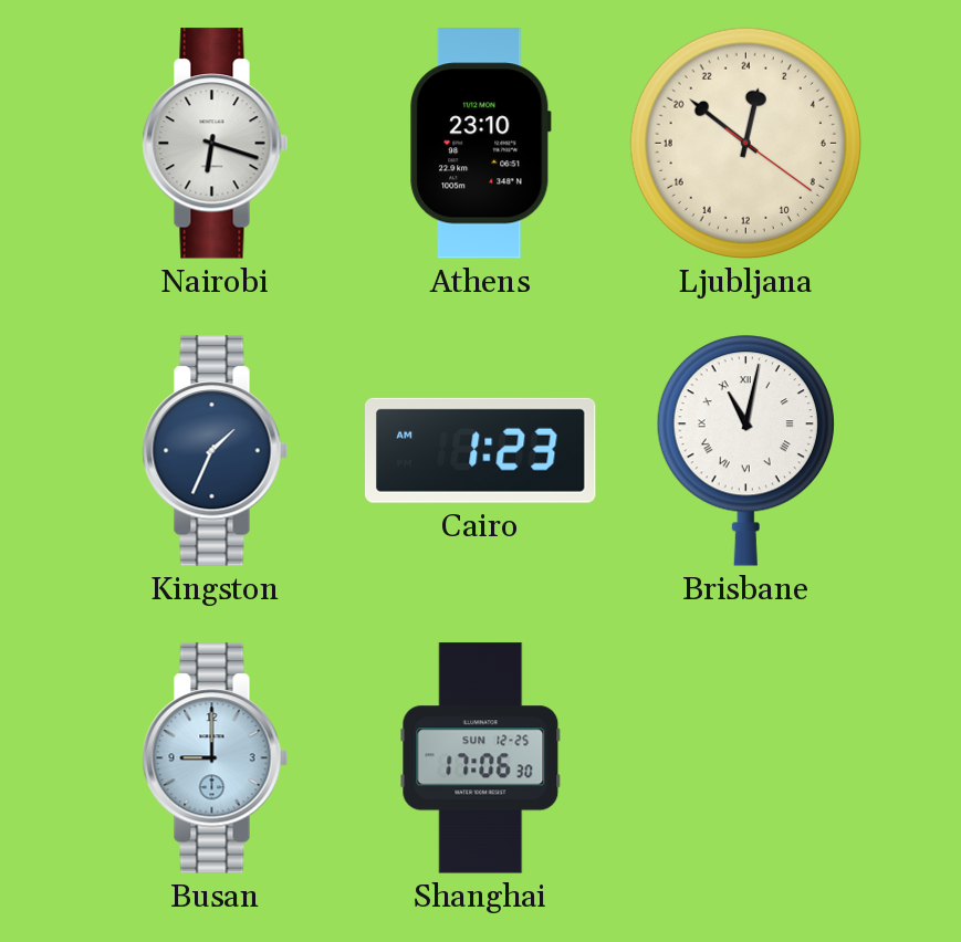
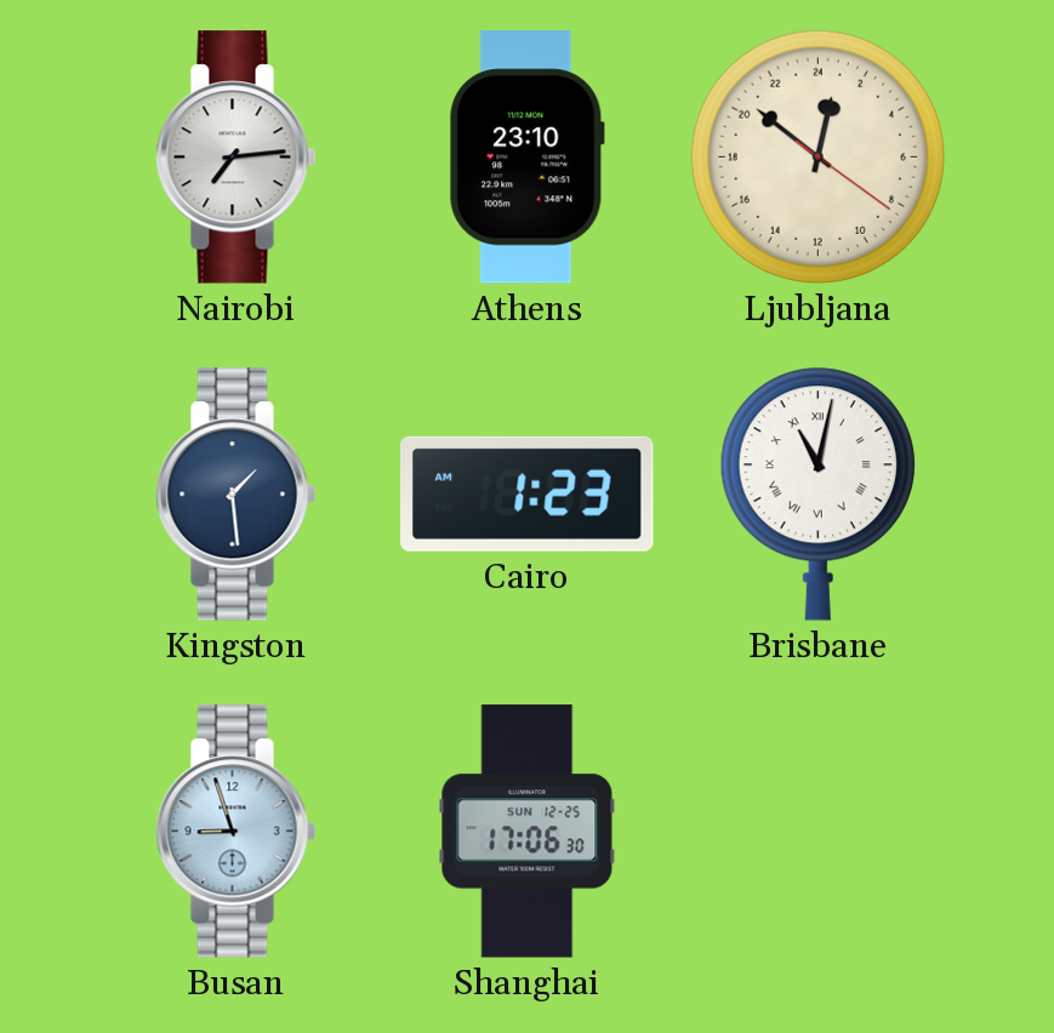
Nairobi: 6:18 -> 7:14 (237, 158)
Kingston: 1:34 -> 1:29 (237, 495)
Busan: 9:00 -> 8:57 (237, 832)
